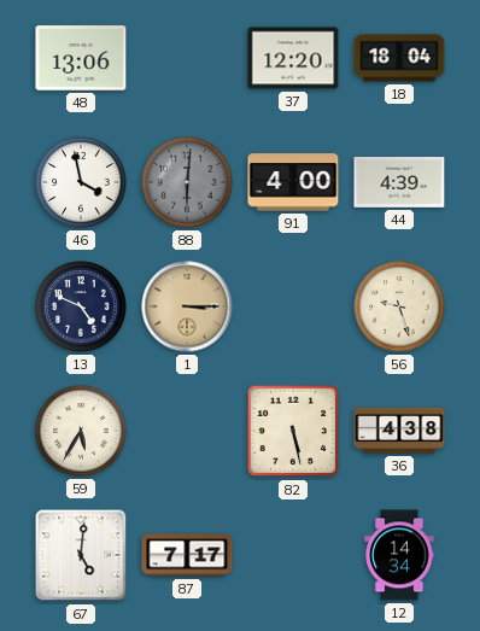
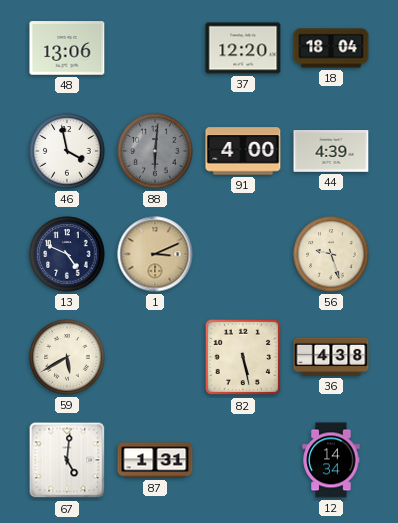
1: 3:15 -> 3:11 (155, 254)
59: 5:35 -> 5:40 (67, 357)
87: 7:17 -> 1:31 (155, 460)
